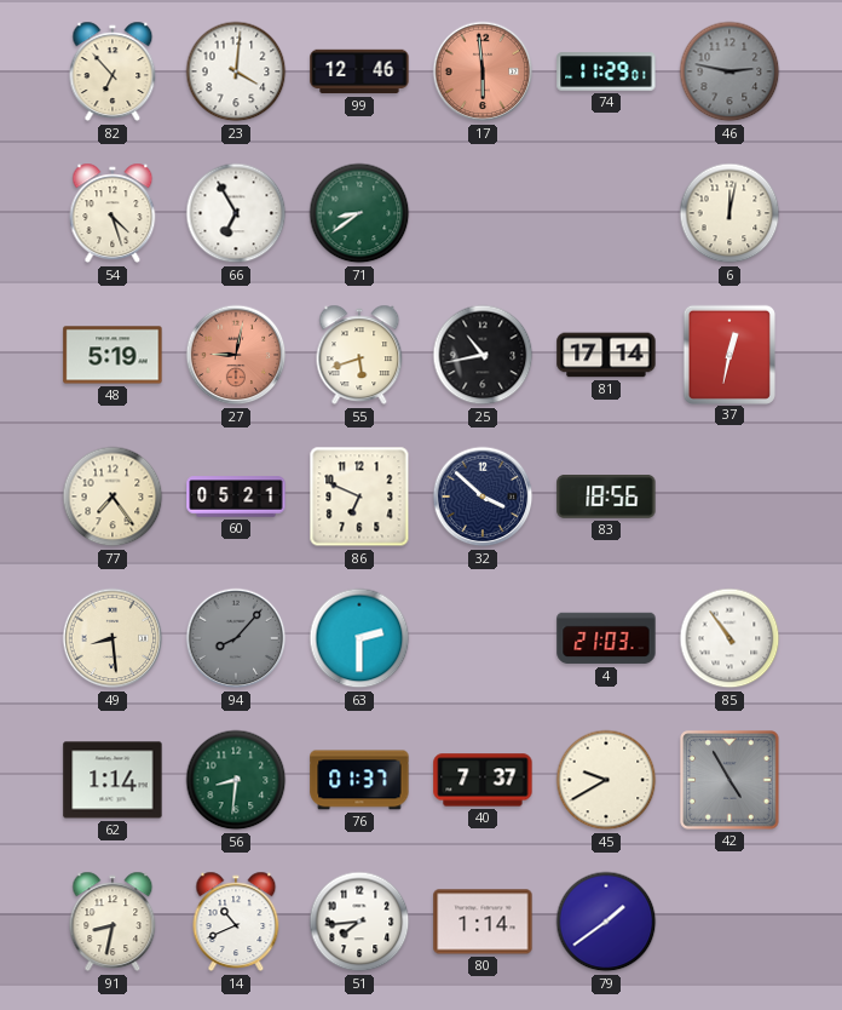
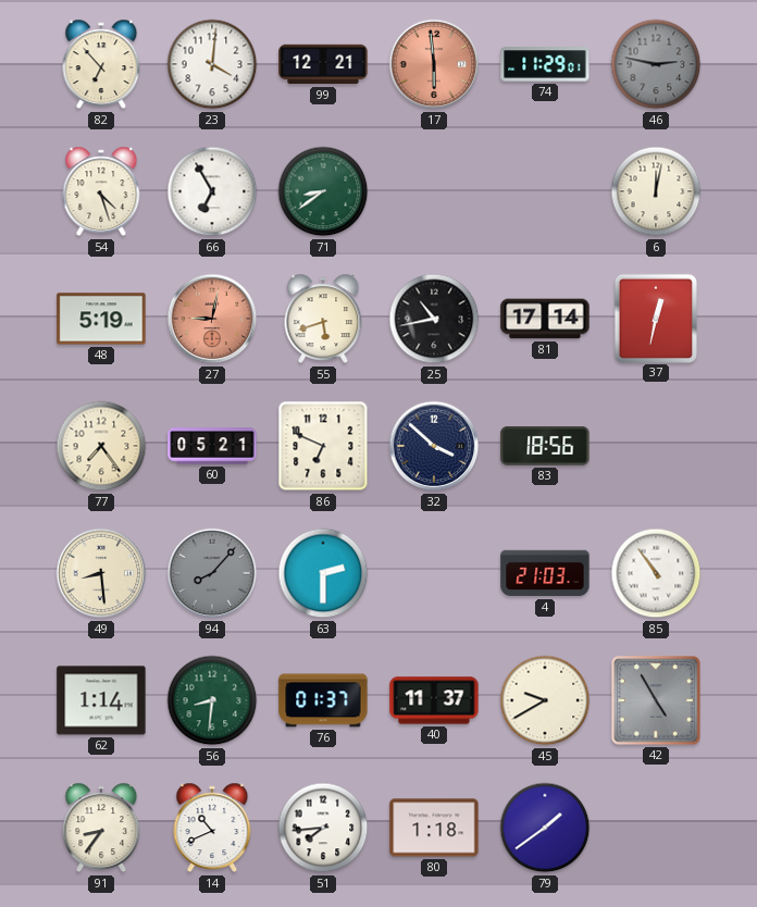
99: 12:46 -> 12:21 (323, 64)
40: 7:37 -> 11:37 (434, 700)
91: 8:32 -> 8:36 (101, 828)
80: 1:14 -> 1:18 (434, 828)
